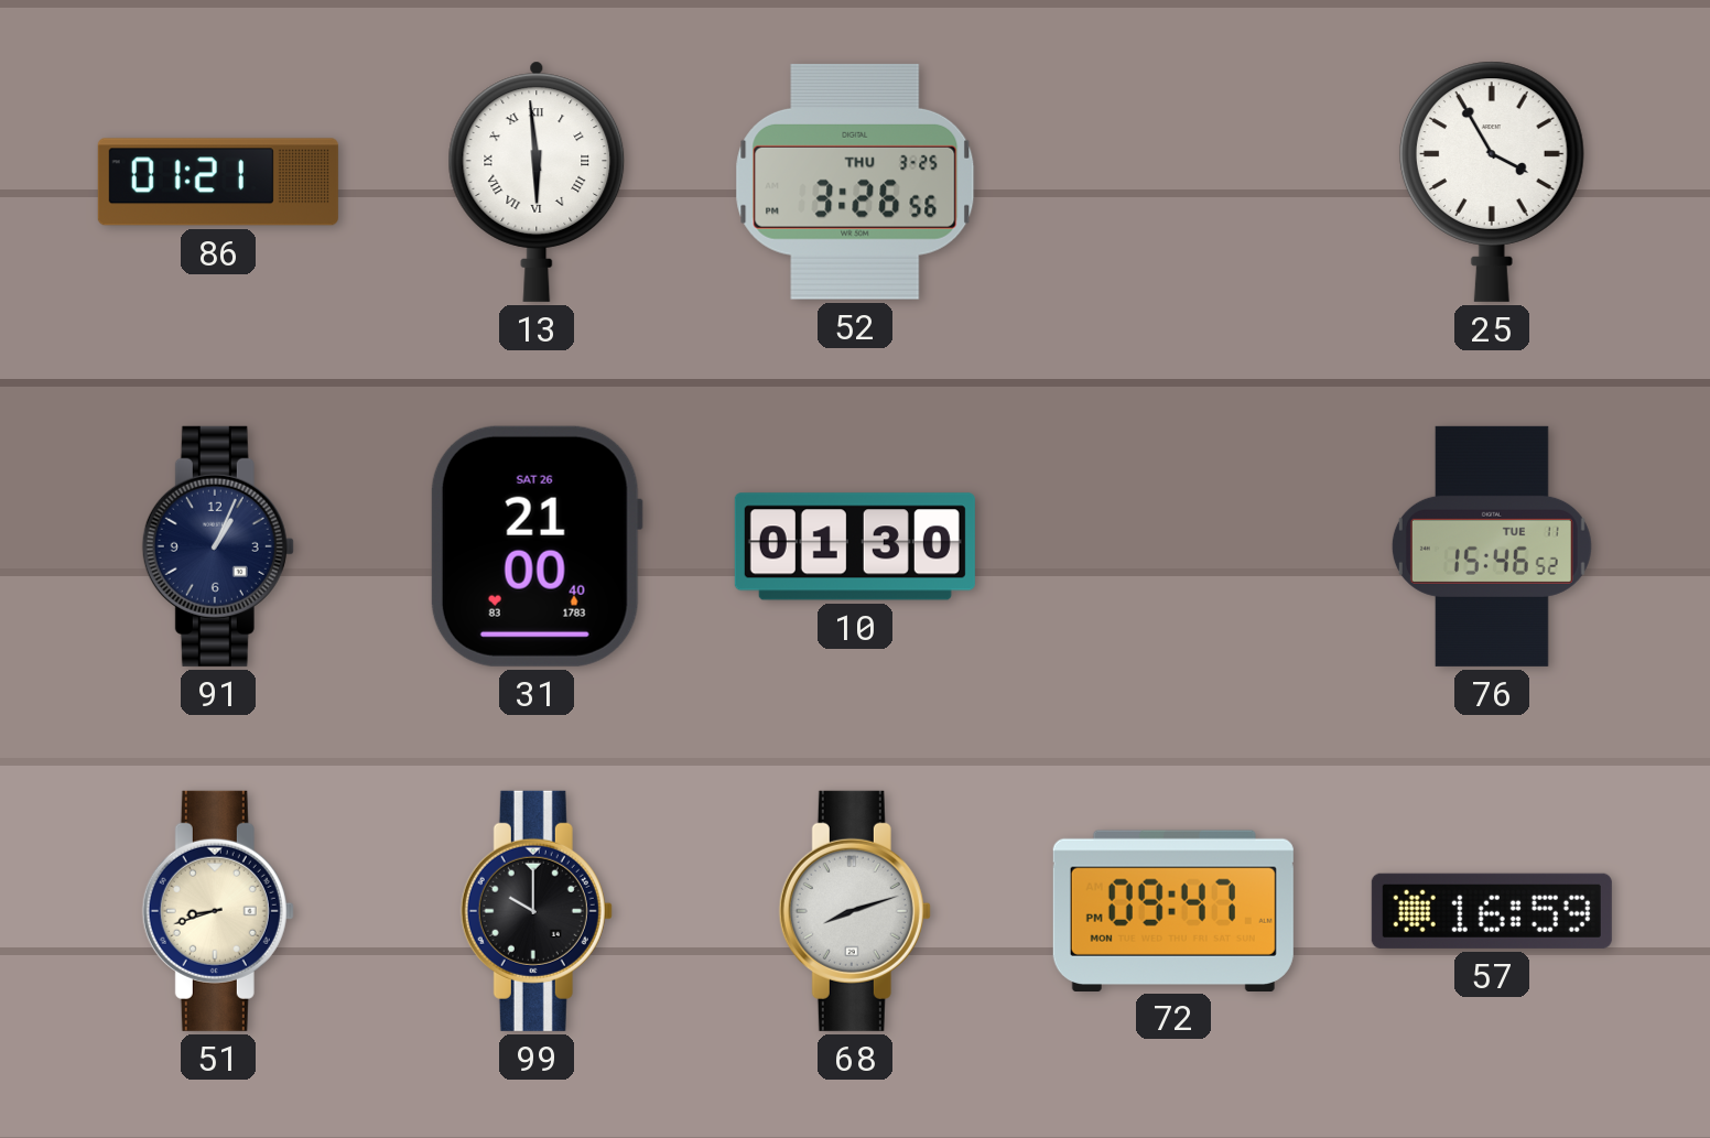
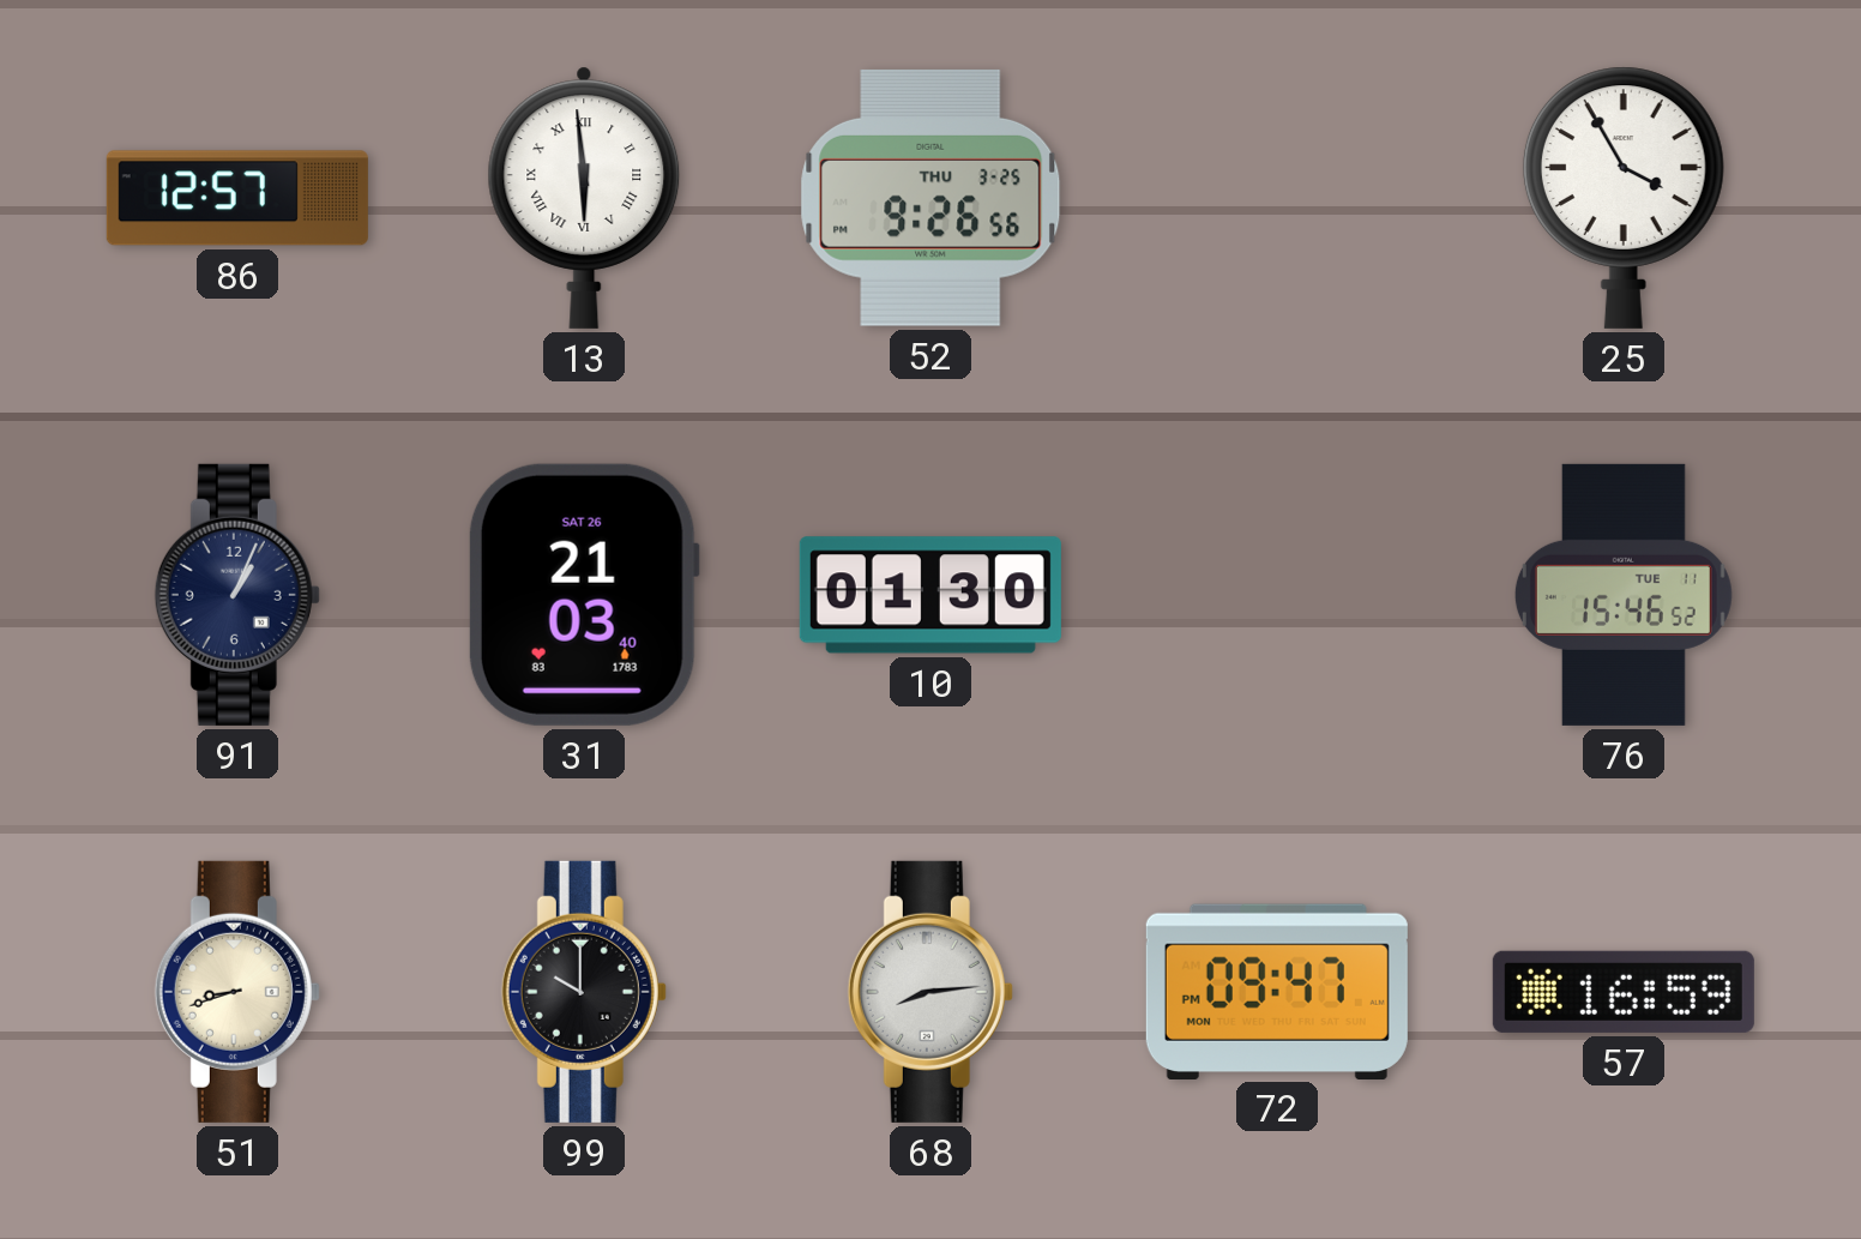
86: 01:21 -> 12:57 (237, 198)
52: 3:26 -> 9:26 (930, 198)
31: 21:00 -> 21:03 (584, 595)
68: 8:12 -> 8:14 (930, 992)
